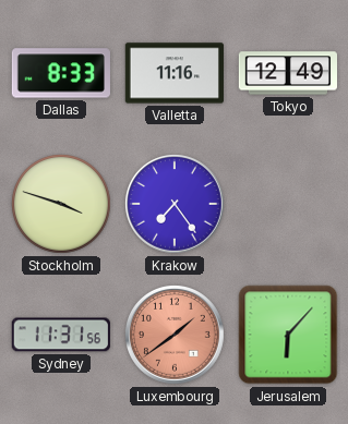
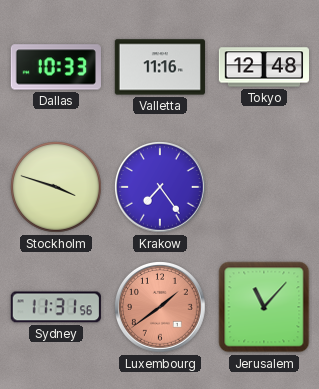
Dallas: 8:33 -> 10:33 (56, 67)
Tokyo: 12:49 -> 12:48 (263, 67)
Jerusalem: 6:07 -> 11:07 (264, 307)
